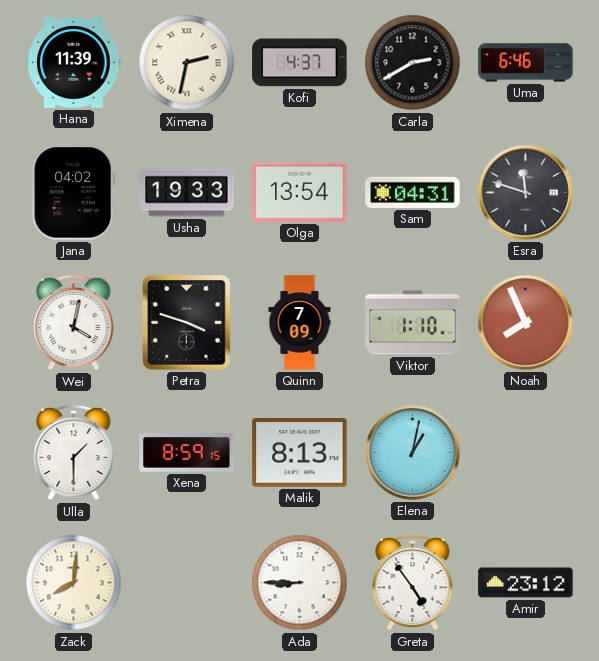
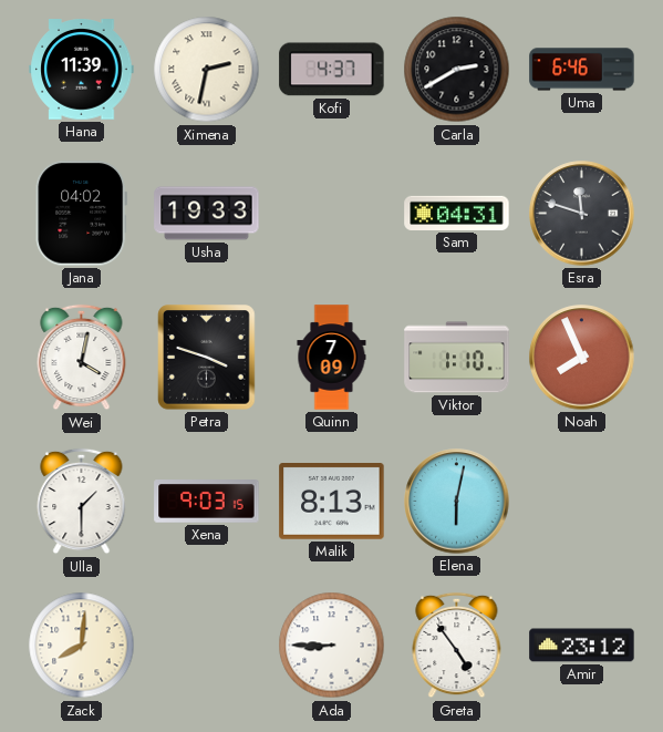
Olga: 13:54 -> none (300, 192)
Xena: 8:59 -> 9:03 (207, 502)
Elena: 1:02 -> 6:02 (457, 502)
